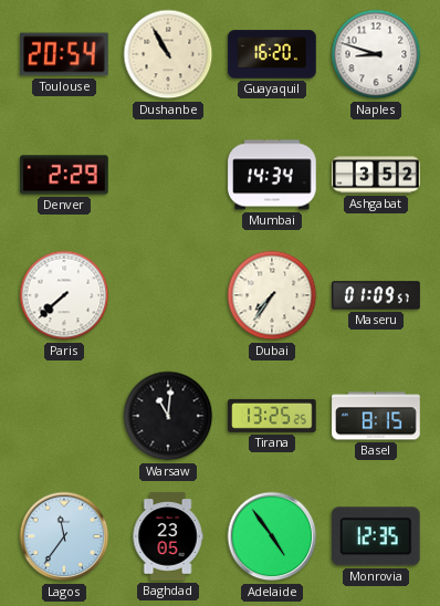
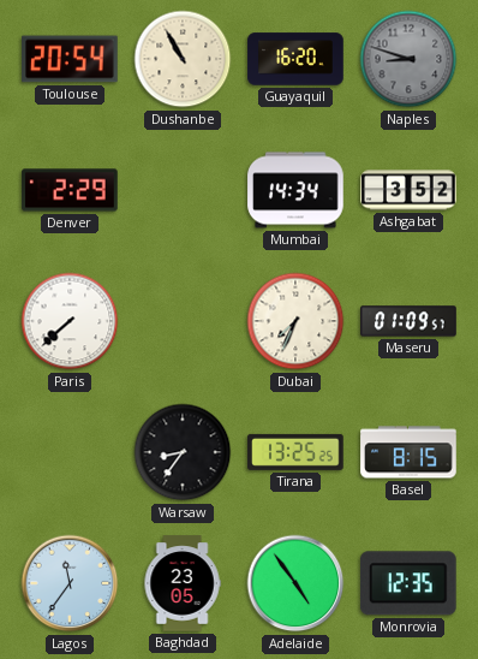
Naples dial: white -> grey (408, 59)
Dubai: 7:36 -> 7:34 (295, 321)
Warsaw: 11:01 -> 8:36 (183, 452)
